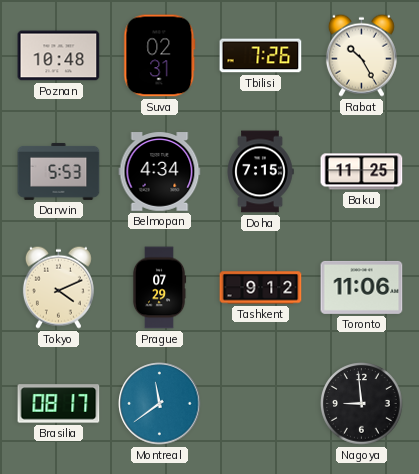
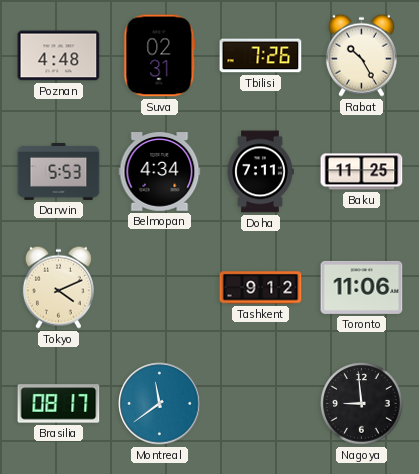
Poznan: 10:48 -> 4:48 (59, 56)
Doha: 7:15 -> 7:11 (260, 172)
Prague: 07:29 -> none (159, 288)
